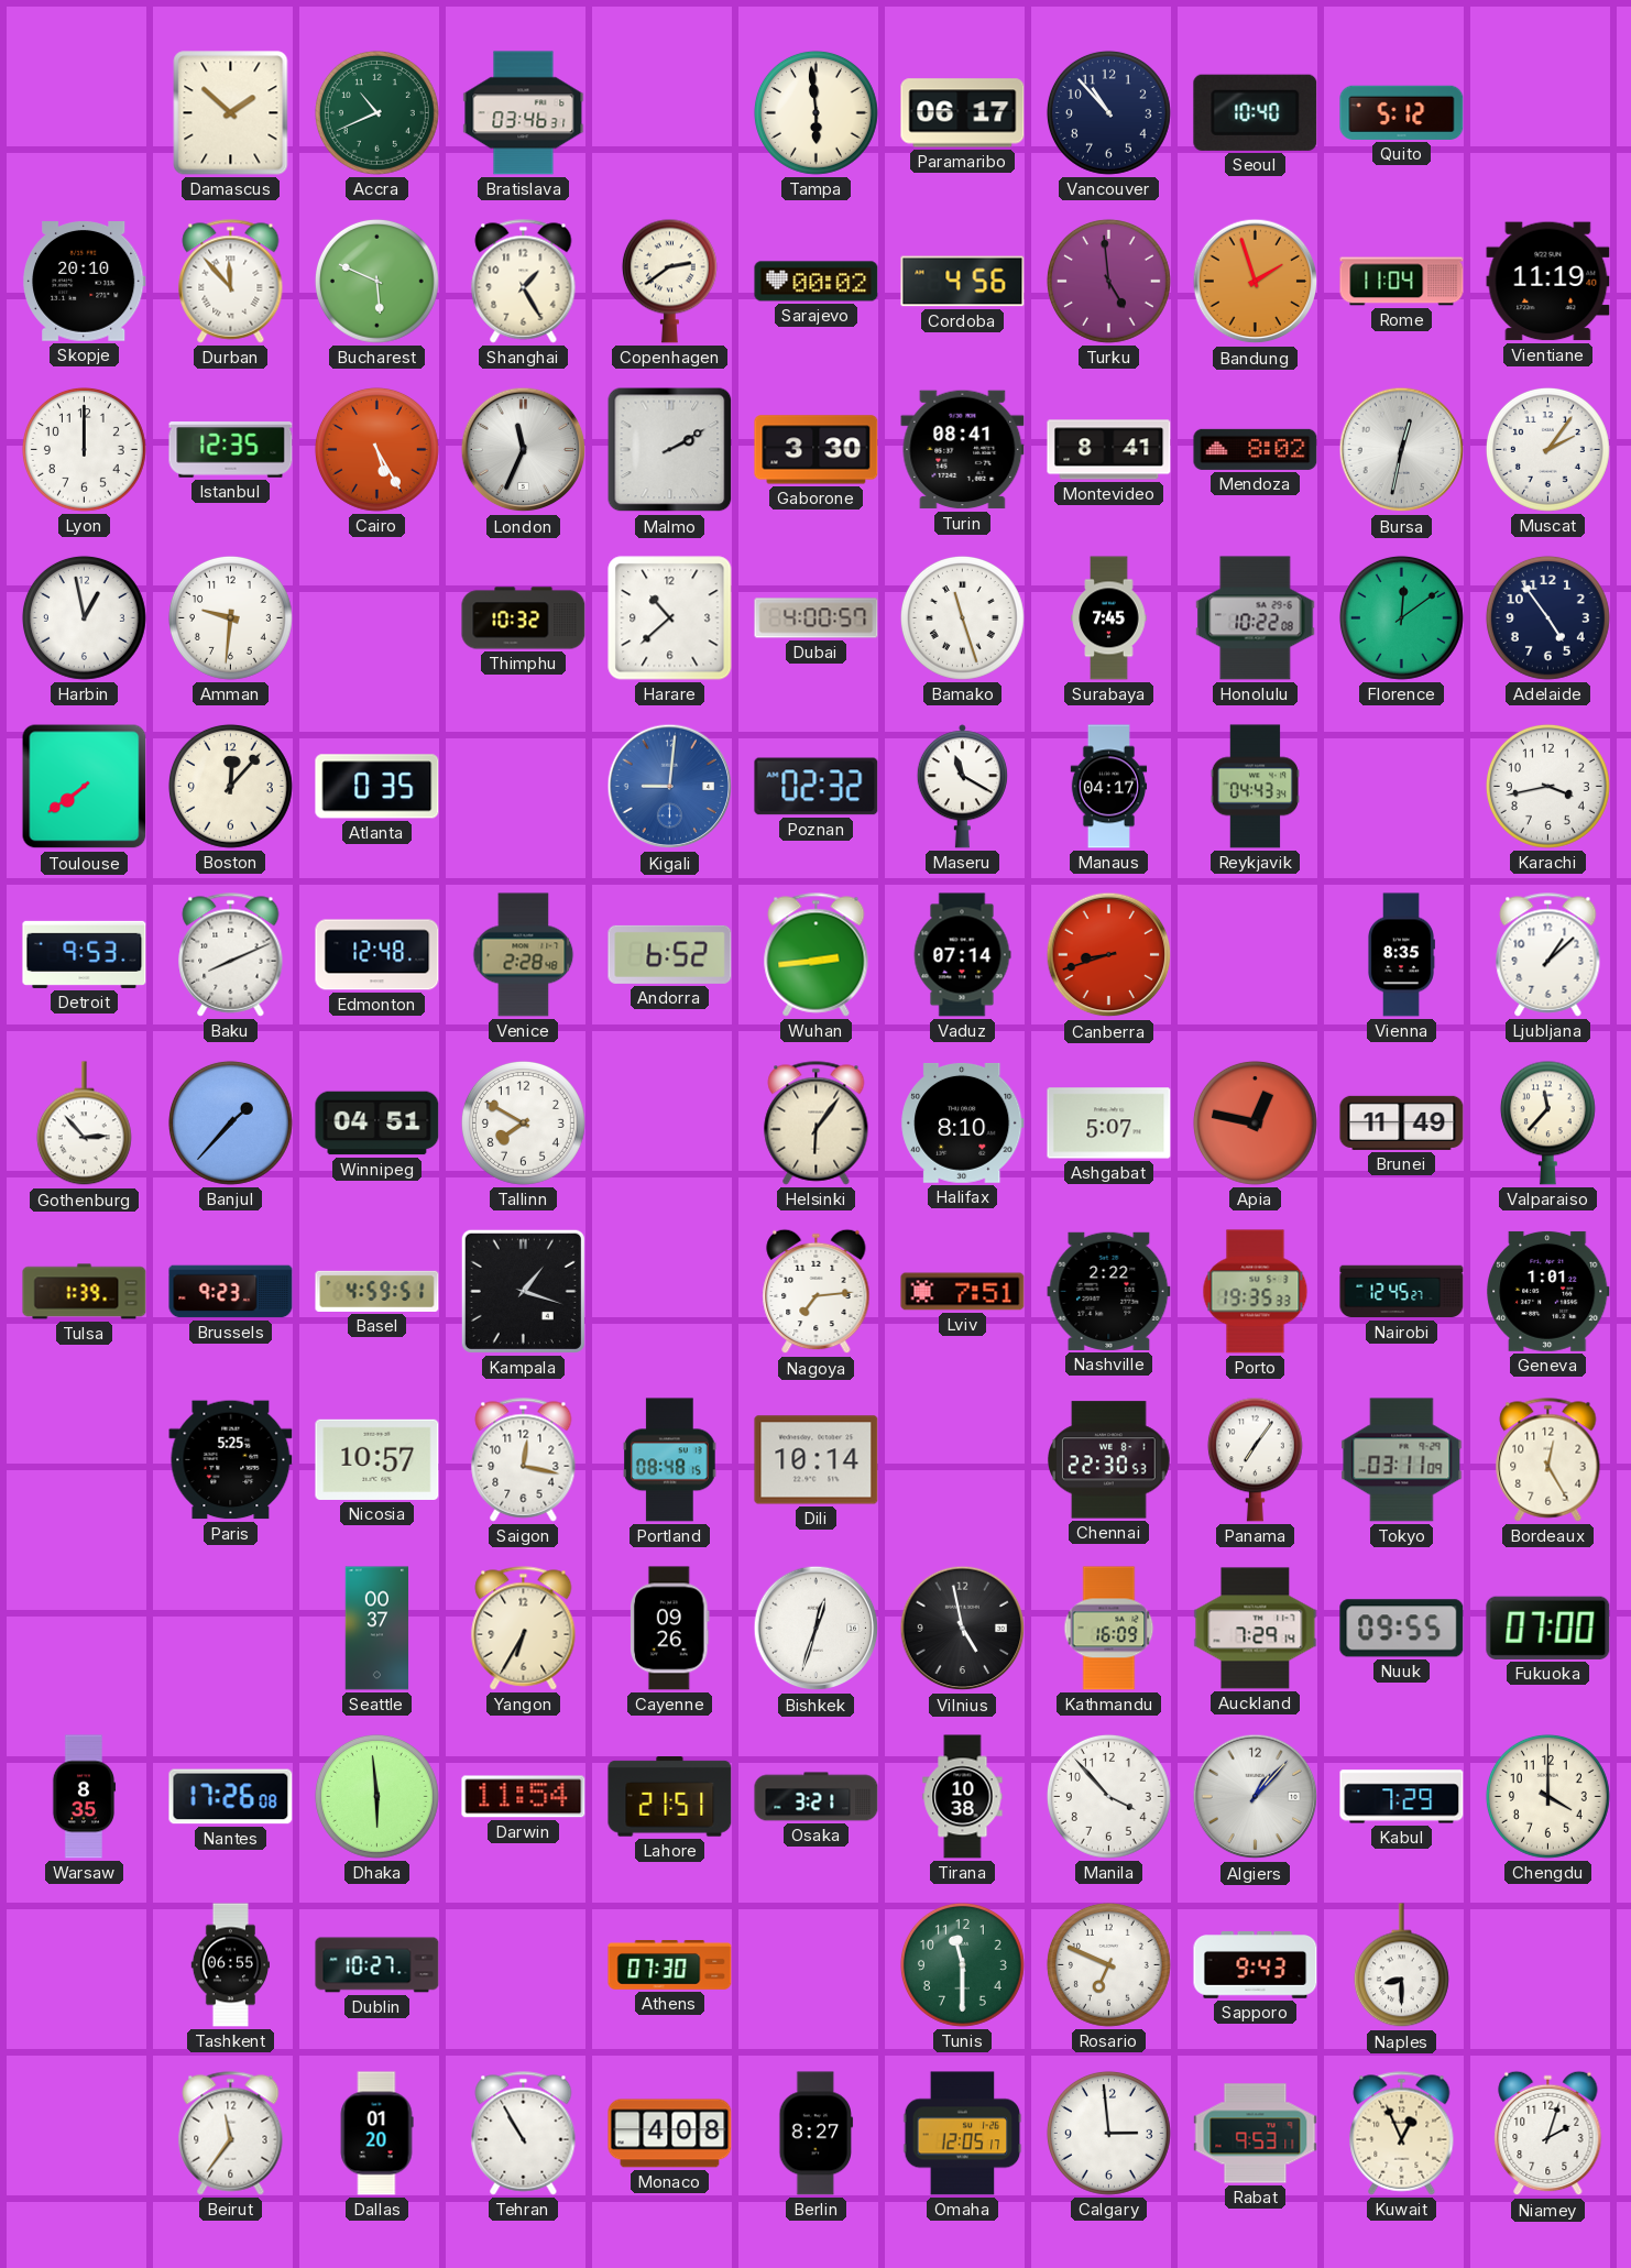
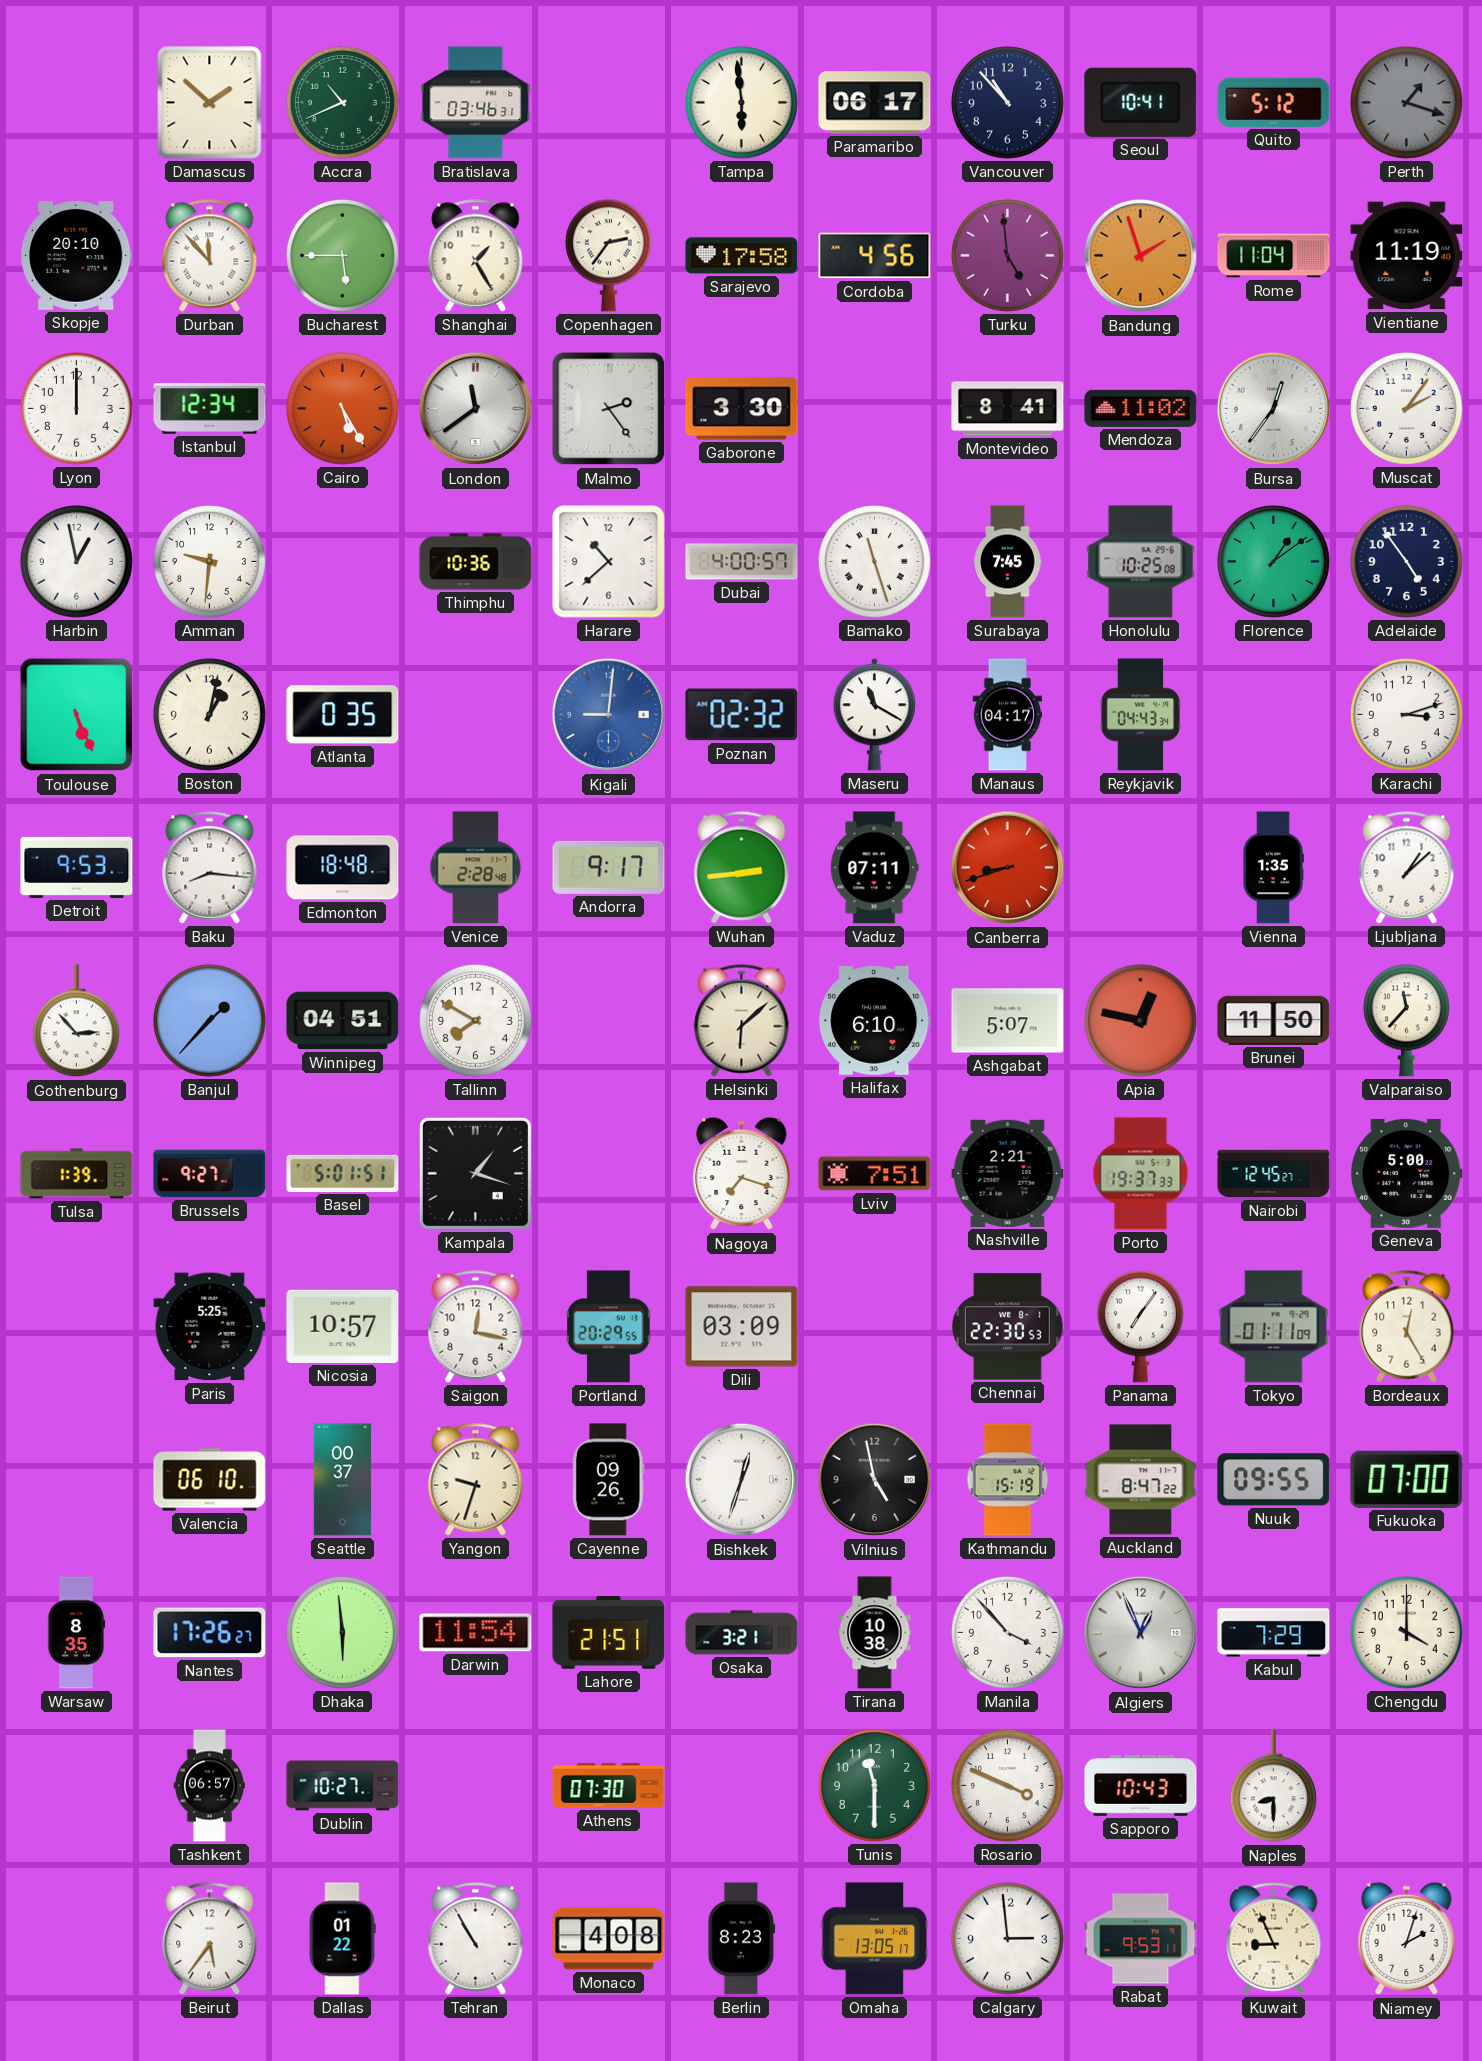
Seoul: 10:40 -> 10:41 (1141, 102)
Perth: none -> 1:18 (1406, 102)
Bucharest: 5:49 -> 5:45 (342, 255)
Copenhagen: 2:39 -> 2:36 (608, 255)
Sarajevo: 00:02 -> 17:58 (742, 256)
Istanbul: 12:35 -> 12:34 (210, 409)
London: 11:34 -> 11:39 (476, 409)
Malmo: 2:10 -> 2:24 (609, 409)
Turin: 08:41 -> none (963, 450)
Mendoza: 8:02 -> 11:02 (1141, 408)
Bursa: 12:32 -> 12:36 (1274, 409)
Thimphu: 10:32 -> 10:36 (476, 562)
Honolulu: 10:22 -> 10:25 (1141, 562)
Florence: 12:09 -> 1:09 (1273, 561)
Toulouse: 7:39 -> 5:26 (77, 715)
Boston: 12:07 -> 1:02 (209, 714)
Karachi: 3:43 -> 3:12 (1406, 714)
Baku: 8:11 -> 8:16 (210, 868)
Edmonton: 12:48 -> 18:48 (343, 868)
Andorra: 6:52 -> 9:17 (609, 867)
Vaduz: 07:14 -> 07:11 (874, 868)
Vienna: 8:35 -> 1:35 (1274, 868)
Helsinki: 6:06 -> 6:08 (742, 1021)
Halifax: 8:10 -> 6:10 (875, 1020)
Brunei: 11:49 -> 11:50 (1274, 1020)
Brussels: 9:23 -> 9:27 (210, 1174)
Basel: 4:59 -> 5:01 (343, 1173)
Nagoya: 7:14 -> 7:18 (742, 1174)
Nashville: 2:22 -> 2:21 (1008, 1173)
Porto: 19:35 -> 19:37 (1141, 1174)
Geneva: 1:01 -> 5:00 (1407, 1173)
Portland: 08:48 -> 20:29 (609, 1327)
Dili: 10:14 -> 03:09 (742, 1327)
Tokyo: 03:11 -> 01:11 (1274, 1327)
Valencia: none -> 06:10 (210, 1480)
Yangon: 6:35 -> 9:33 (476, 1480)
Kathmandu: 16:09 -> 15:19 (1008, 1480)
Auckland: 7:29 -> 8:47 (1141, 1480)
Nantes: 17:26:08 -> 17:26:27 (210, 1633)
Algiers: 1:07 -> 12:56 (1141, 1633)
Tashkent: 06:55 -> 06:57 (209, 1786)
Rosario: 6:49 -> 3:49 (1007, 1785)
Sapporo: 9:43 -> 10:43 (1141, 1786)
Beirut: 11:36 -> 5:36 (210, 1939)
Dallas: 01:20 -> 01:22 (342, 1939)
Berlin: 8:27 -> 8:23 (742, 1939)
Omaha: 12:05 -> 13:05 (875, 1939)
Kuwait: 12:56 -> 8:56 (1274, 1939)
